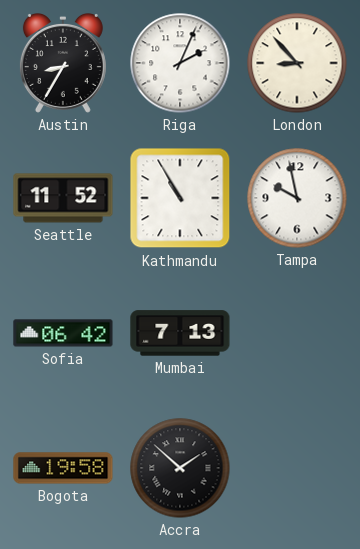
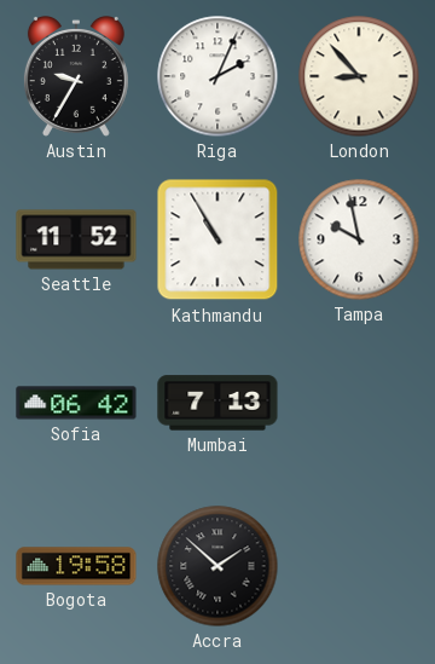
Austin: 8:35 -> 9:35 (76, 77)
